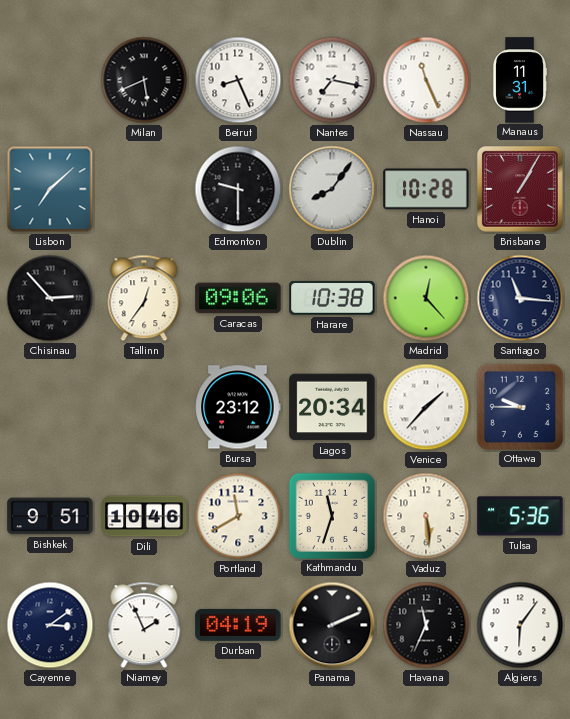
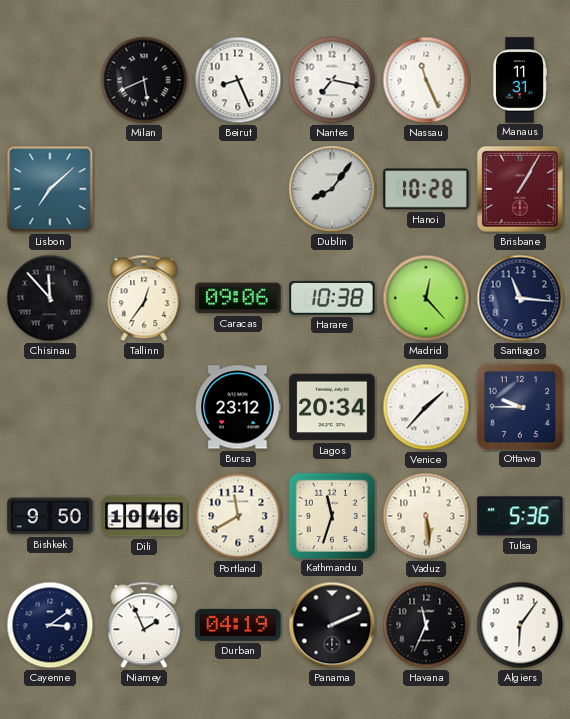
Edmonton: 9:30 -> none (238, 189)
Chisinau: 2:53 -> 11:53 (50, 298)
Bishkek: 9:51 -> 9:50 (50, 516)
